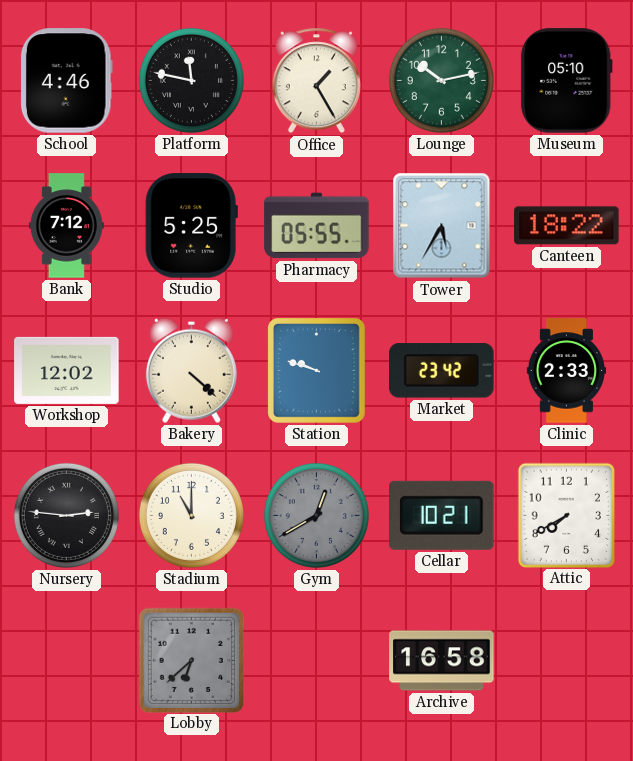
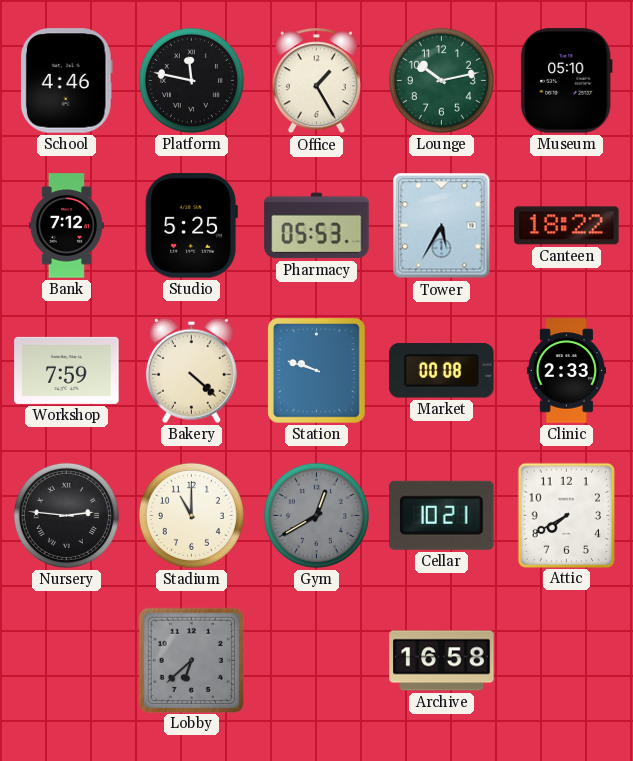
Pharmacy: 05:55 -> 05:53 (317, 226)
Workshop: 12:02 -> 7:59 (67, 370)
Market: 23:42 -> 00:08 (442, 371)
